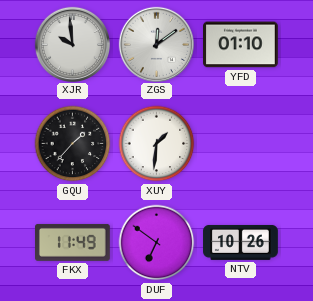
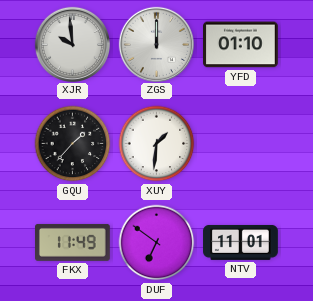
ZGS: 12:09 -> 12:00 (156, 44)
NTV: 10:26 -> 11:01 (241, 242)
